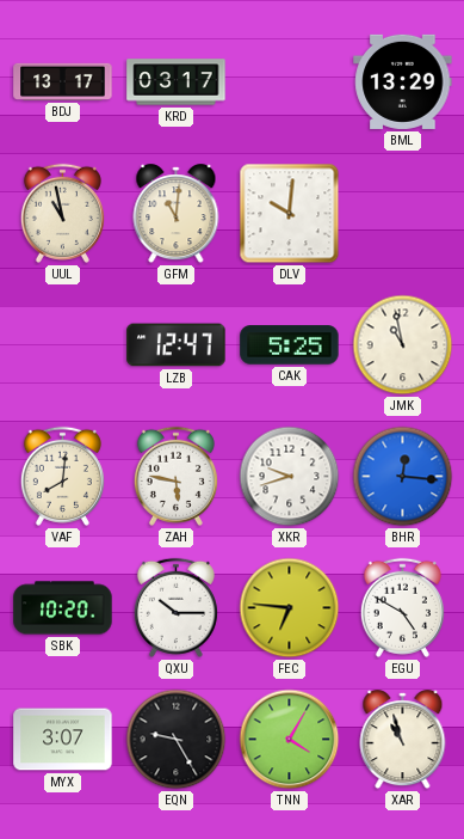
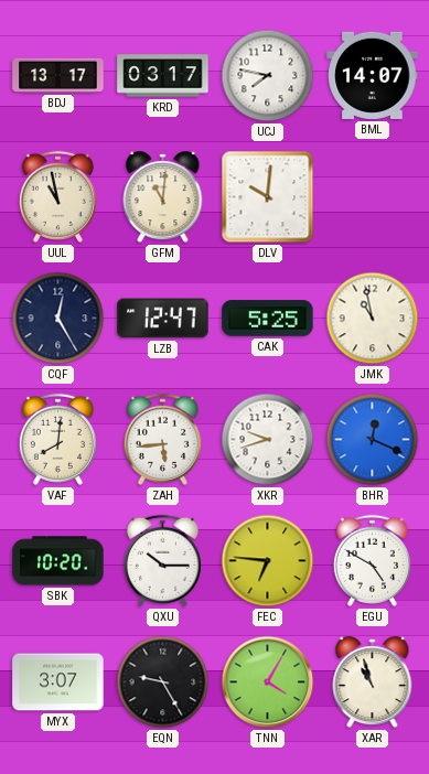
UCJ: none -> 7:47 (268, 76)
BML: 13:29 -> 14:07 (373, 75)
CQF: none -> 12:25 (58, 319)
ZAH: 5:47 -> 5:44 (162, 439)
BHR: 12:16 -> 12:19 (373, 440)
